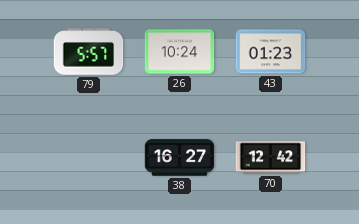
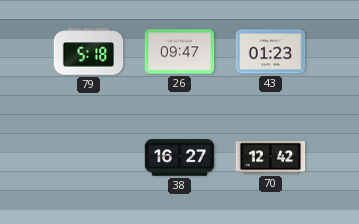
79: 5:57 -> 5:18 (89, 52)
26: 10:24 -> 09:47 (180, 52)
